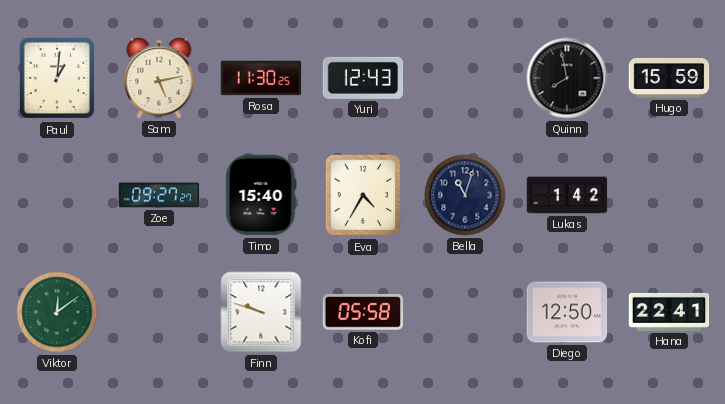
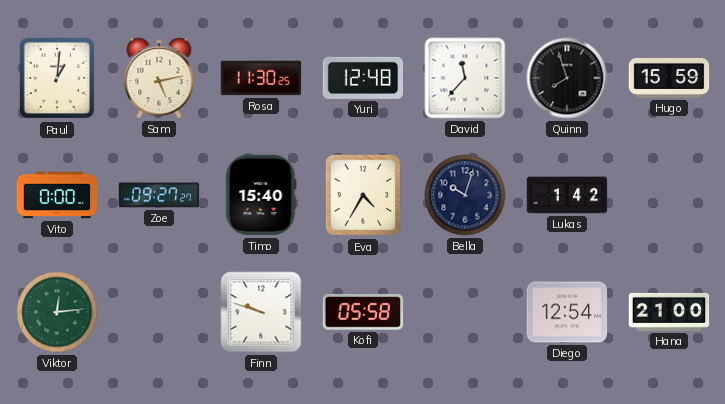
Yuri: 12:43 -> 12:48 (363, 78)
David: none -> 11:37 (465, 78)
Quinn: 7:58 -> 7:57 (567, 78)
Vito: none -> 0:00 (57, 195)
Bella: 11:03 -> 10:03 (465, 195)
Viktor: 12:09 -> 12:14 (57, 312)
Diego: 12:50 -> 12:54 (567, 312)
Hana: 22:41 -> 21:00 (669, 312)
